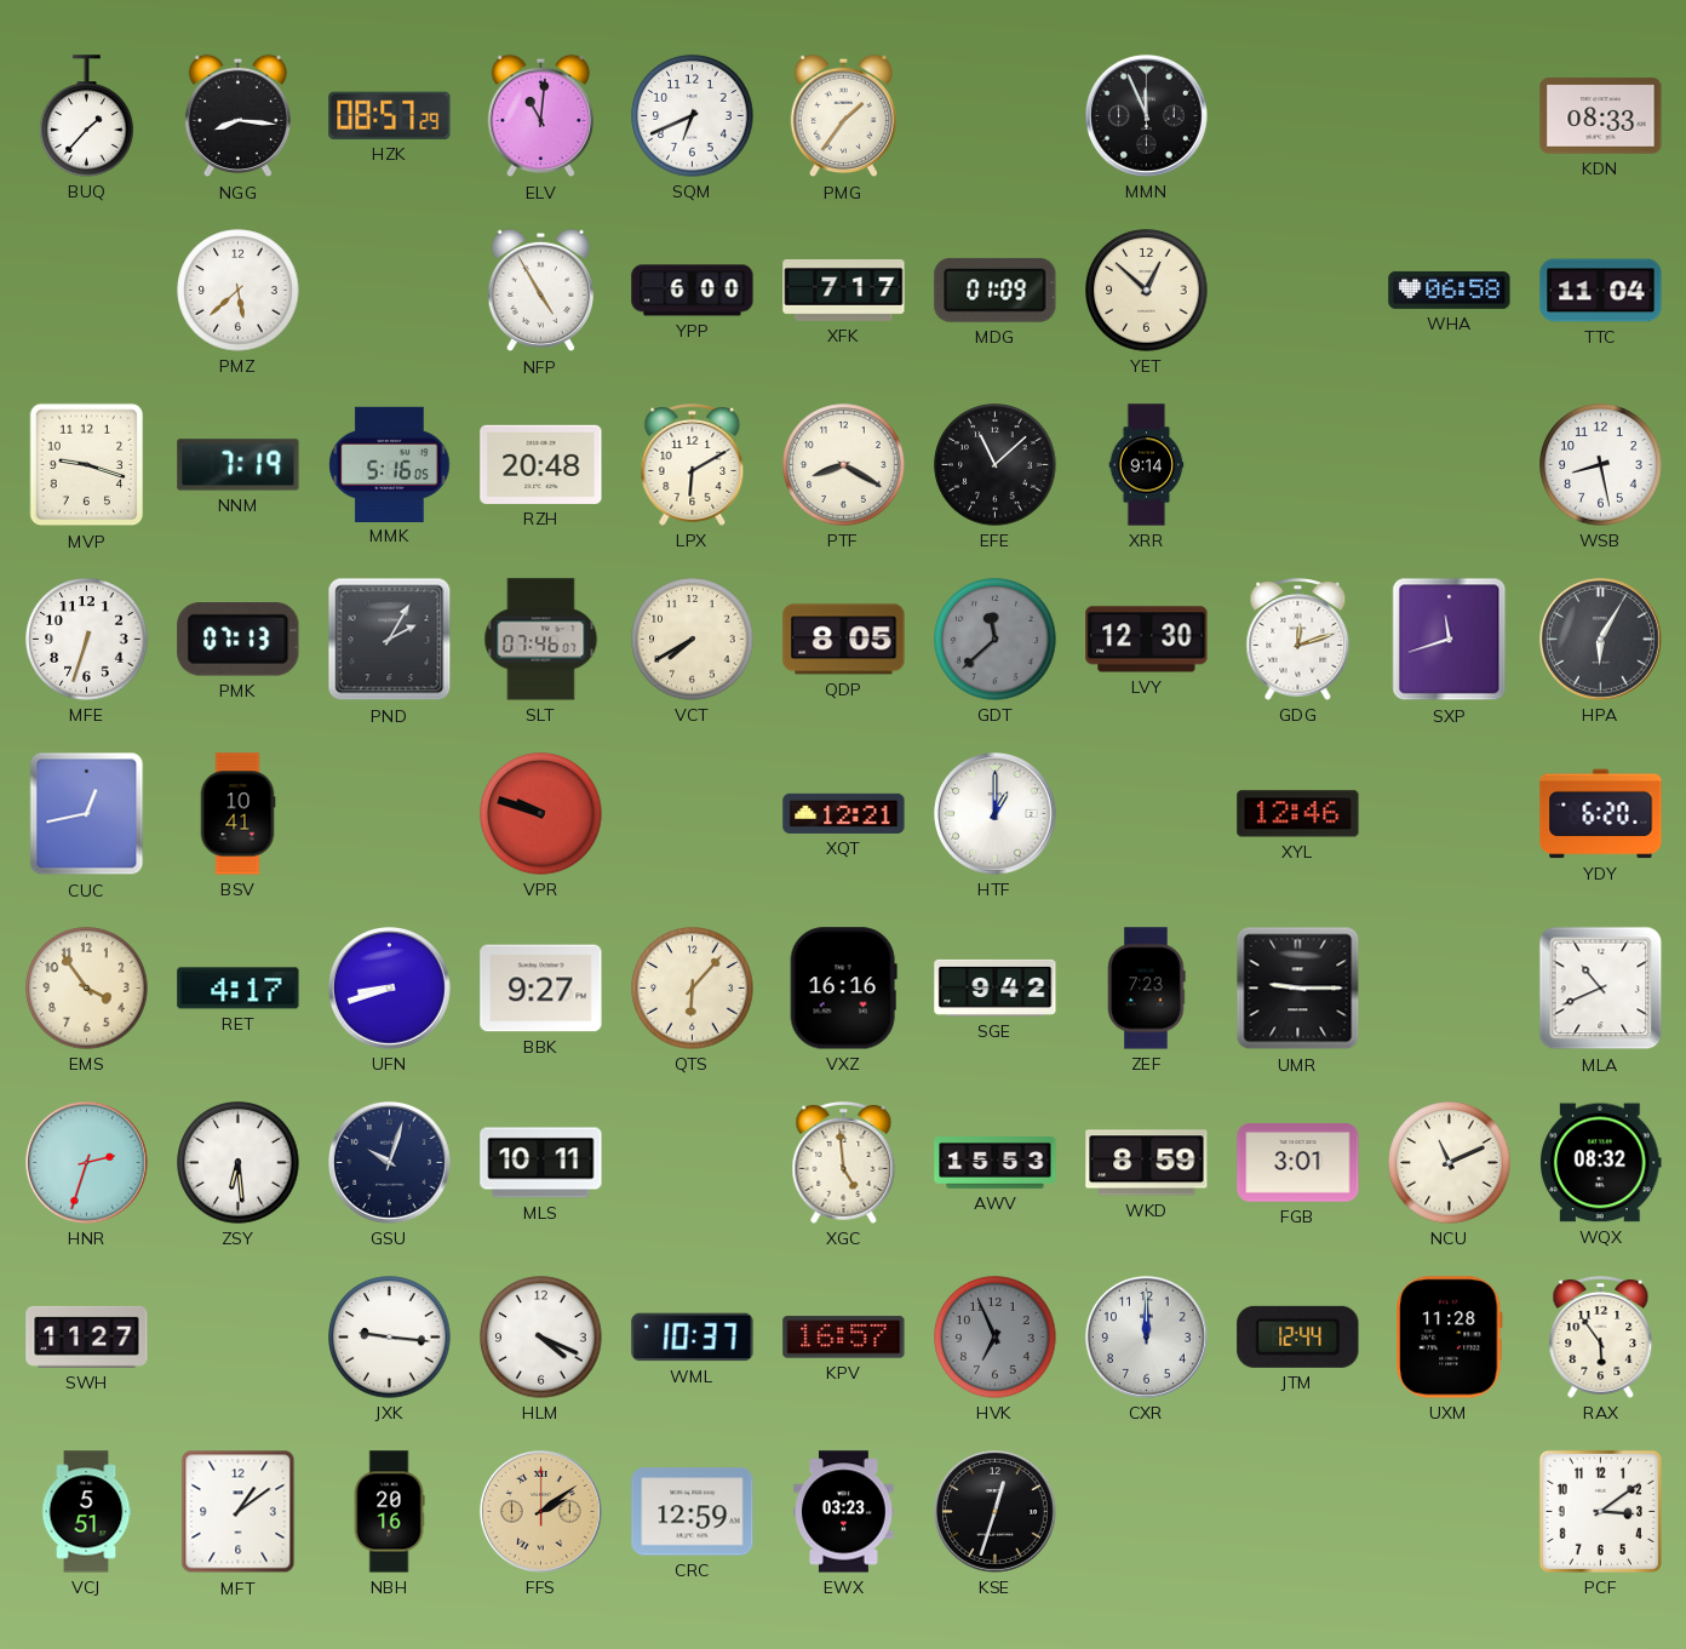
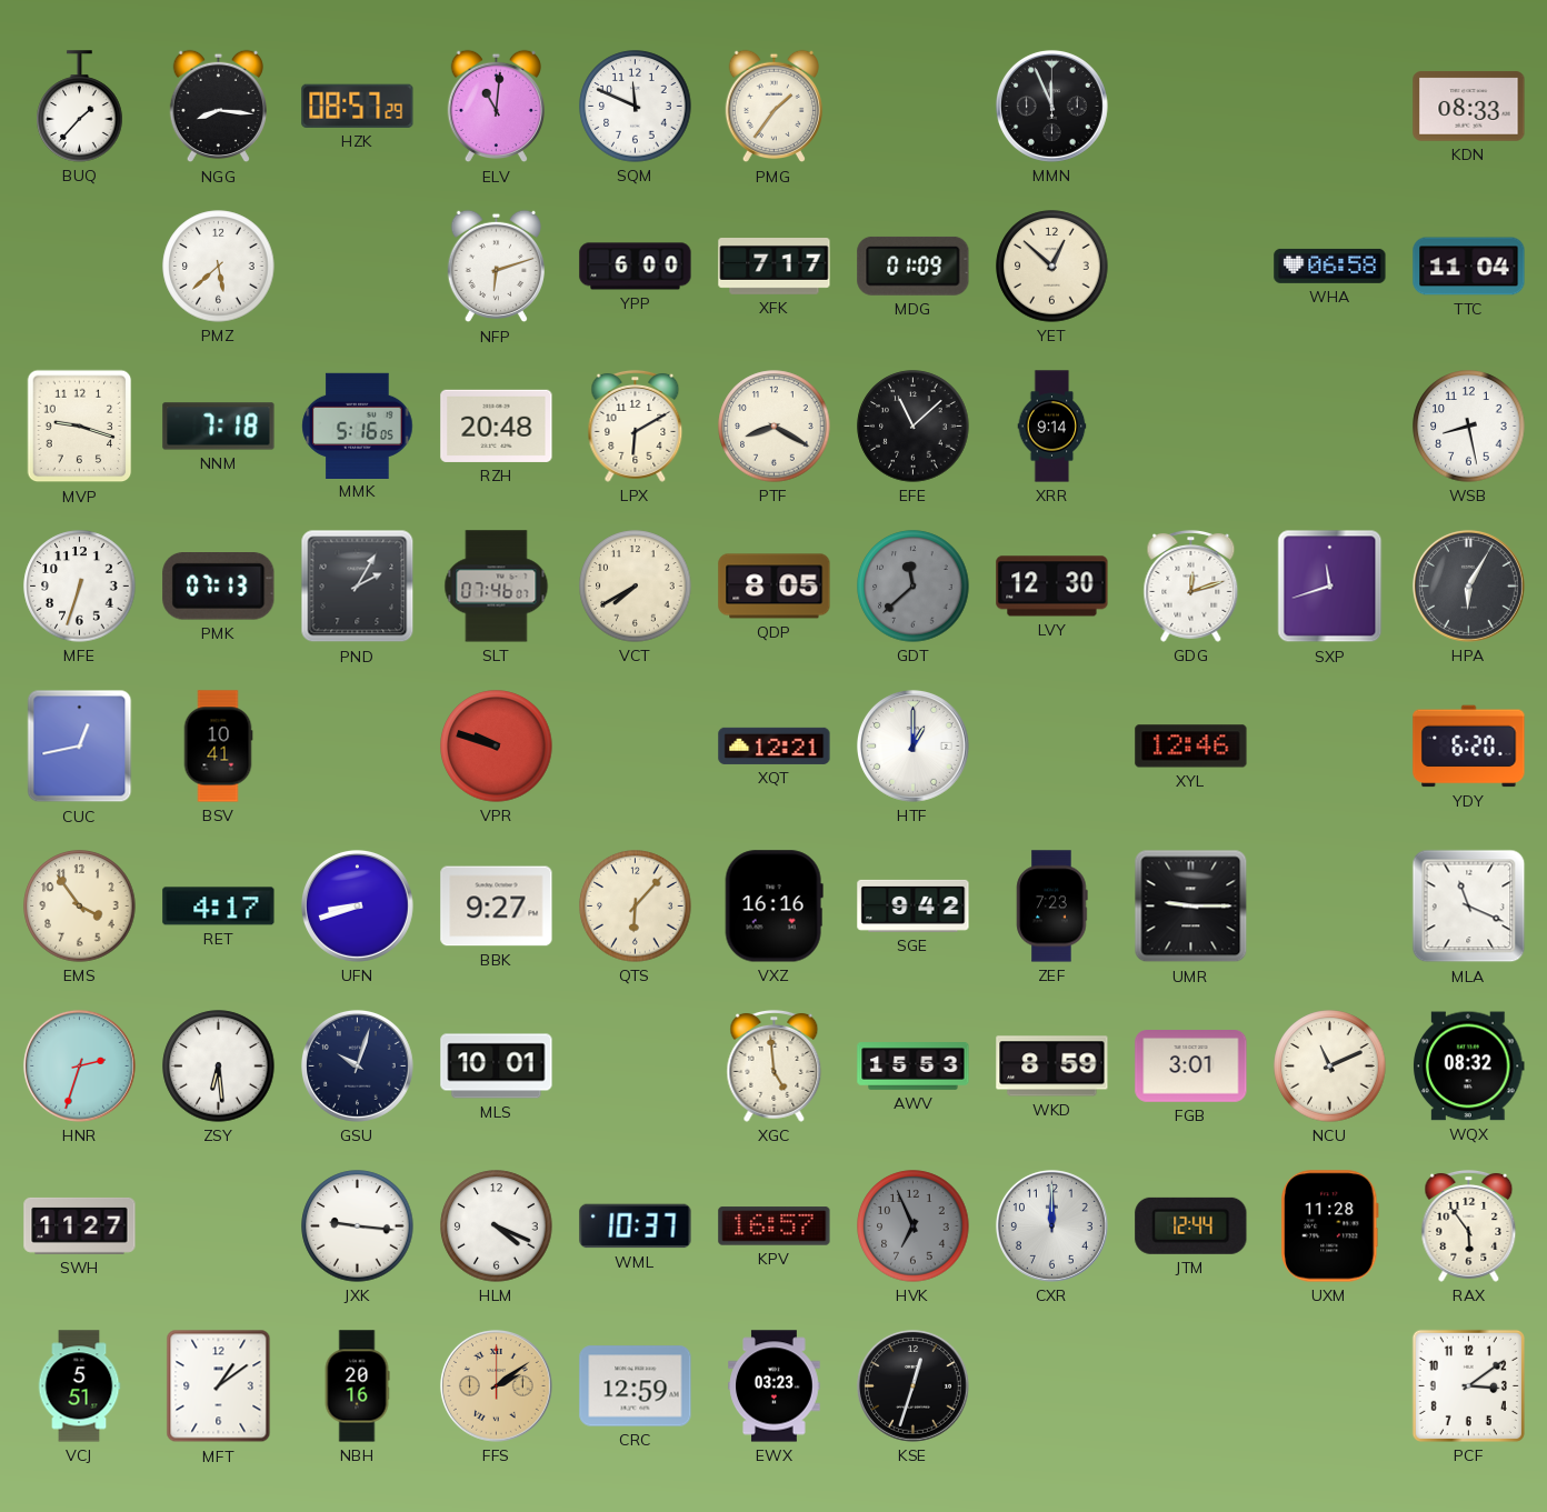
SQM: 6:41 -> 11:49 (636, 107)
NFP: 4:55 -> 6:12 (496, 267)
NNM: 7:19 -> 7:18 (219, 427)
MLA: 10:41 -> 11:19 (1469, 907)
MLS: 10:11 -> 10:01 (497, 1067)
